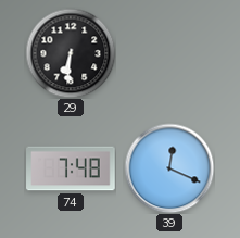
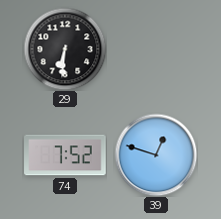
74: 7:48 -> 7:52 (65, 155)
39: 12:19 -> 12:48 (156, 155)
